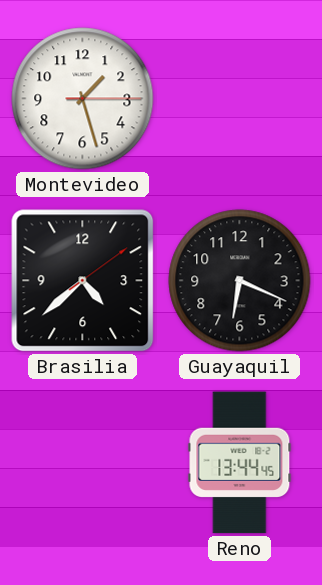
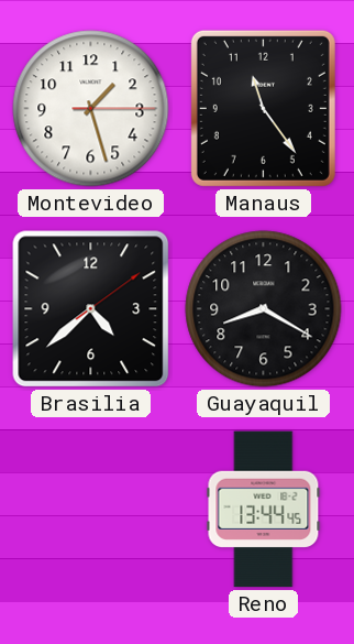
Manaus: none -> 11:24 (263, 108)
Guayaquil: 6:19 -> 8:20 (264, 309)
